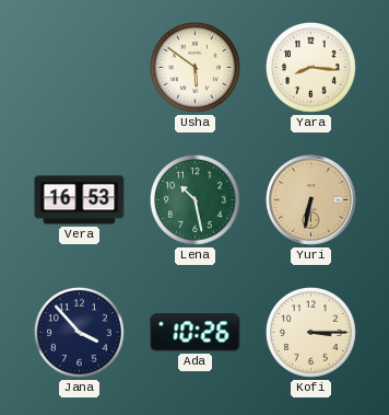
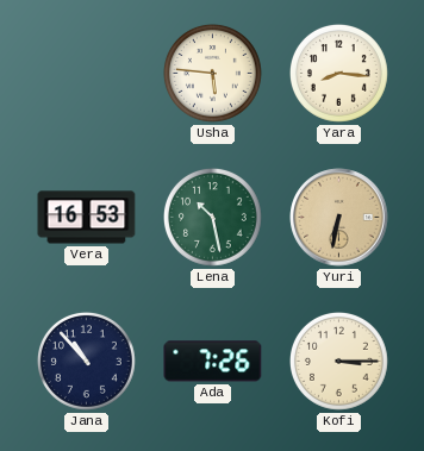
Usha: 5:51 -> 5:46 (213, 74)
Jana: 3:53 -> 10:53 (87, 362)
Ada: 10:26 -> 7:26 (213, 362)
